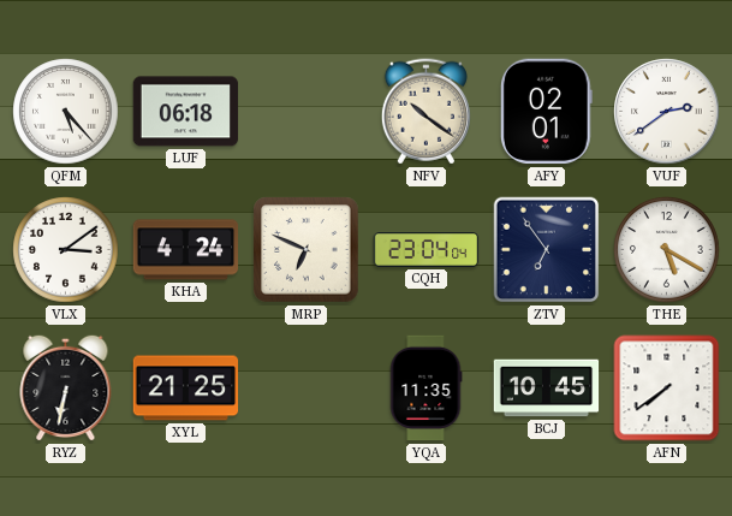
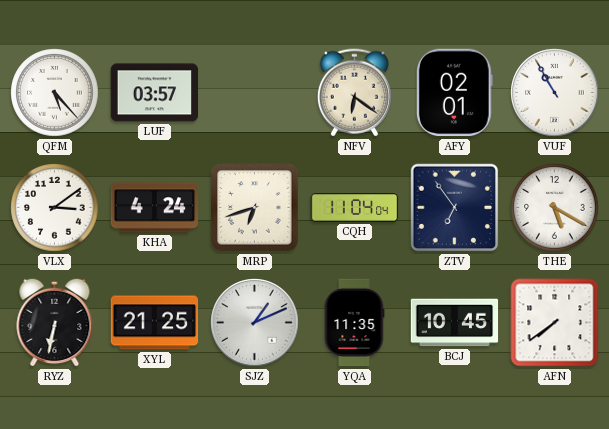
LUF: 06:18 -> 03:57 (155, 93)
NFV: 10:21 -> 6:21 (354, 93)
VUF: 2:39 -> 10:55 (555, 93)
MRP: 6:49 -> 6:42 (255, 208)
CQH: 23:04 -> 11:04 (355, 208)
SJZ: none -> 1:11 (255, 323)
